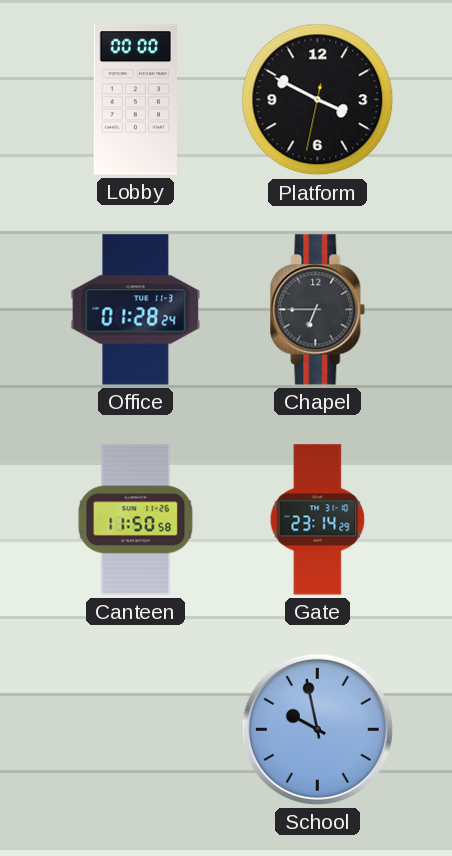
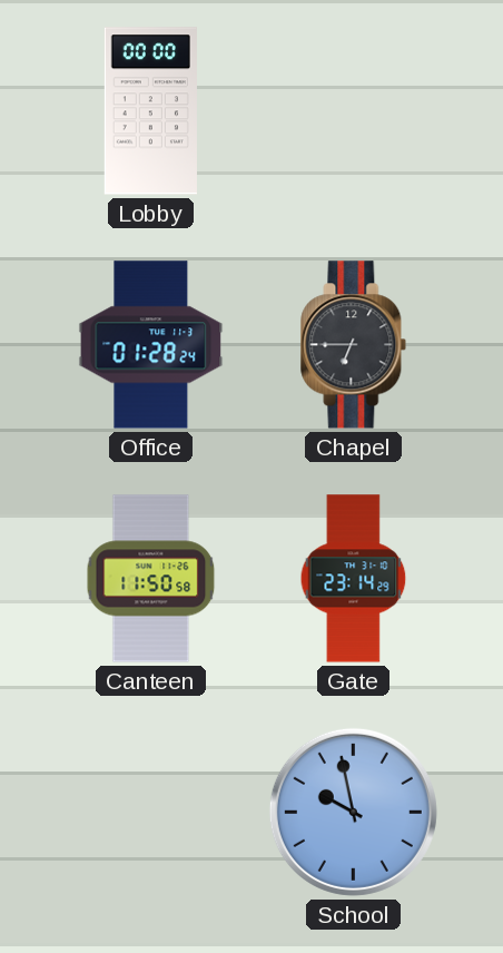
Platform: 3:49 -> none (318, 100)
